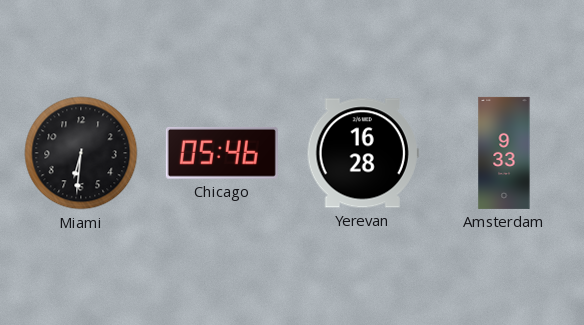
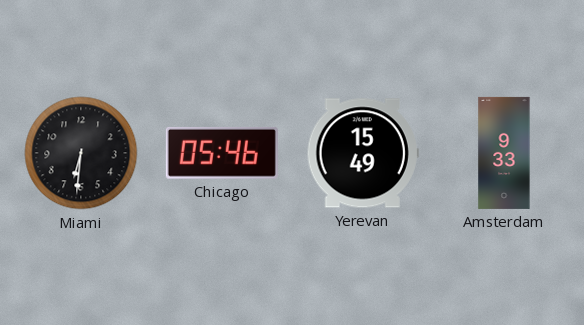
Yerevan: 16:28 -> 15:49 (363, 153)
